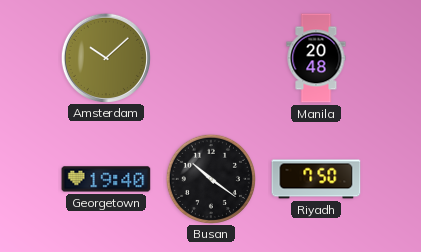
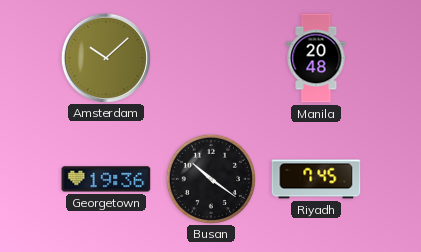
Georgetown: 19:40 -> 19:36 (106, 179)
Riyadh: 7:50 -> 7:45 (316, 179)
